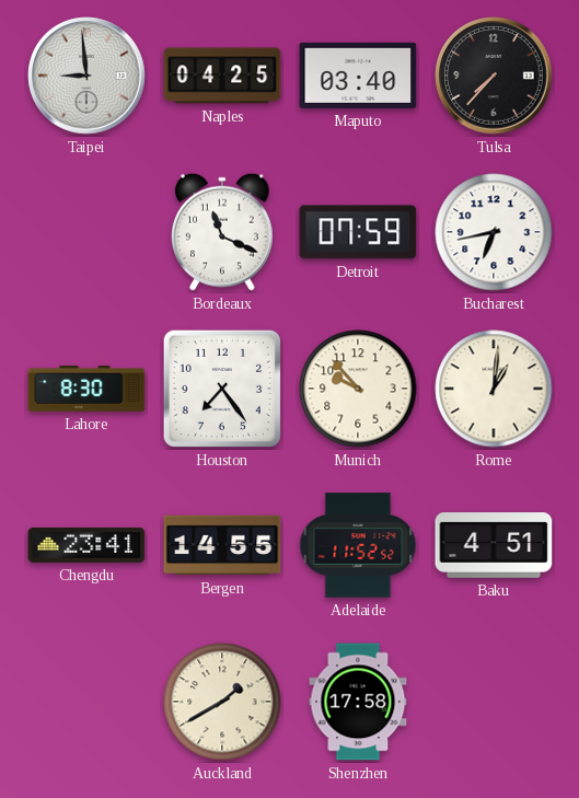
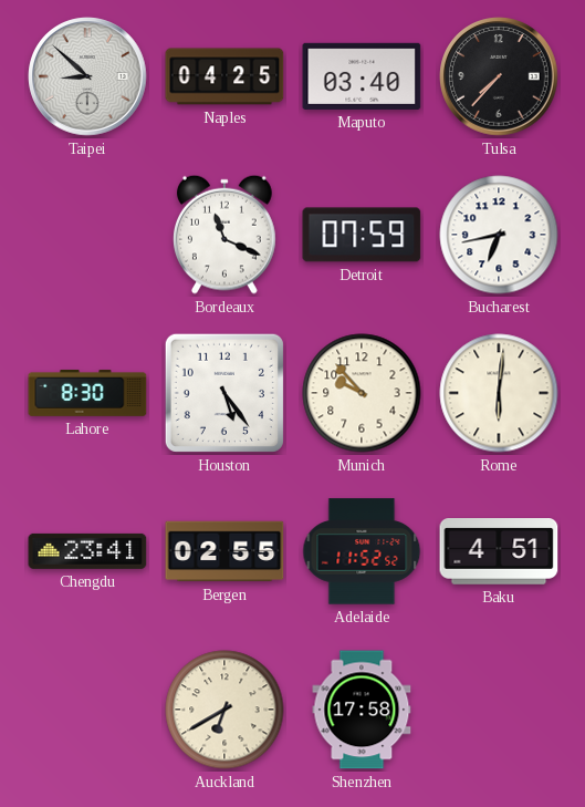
Taipei: 8:59 -> 8:52 (87, 76)
Houston: 7:24 -> 5:24 (224, 393)
Rome: 1:01 -> 6:01 (499, 393)
Bergen: 14:55 -> 02:55 (224, 551)
Auckland: 1:40 -> 6:40 (224, 710)
